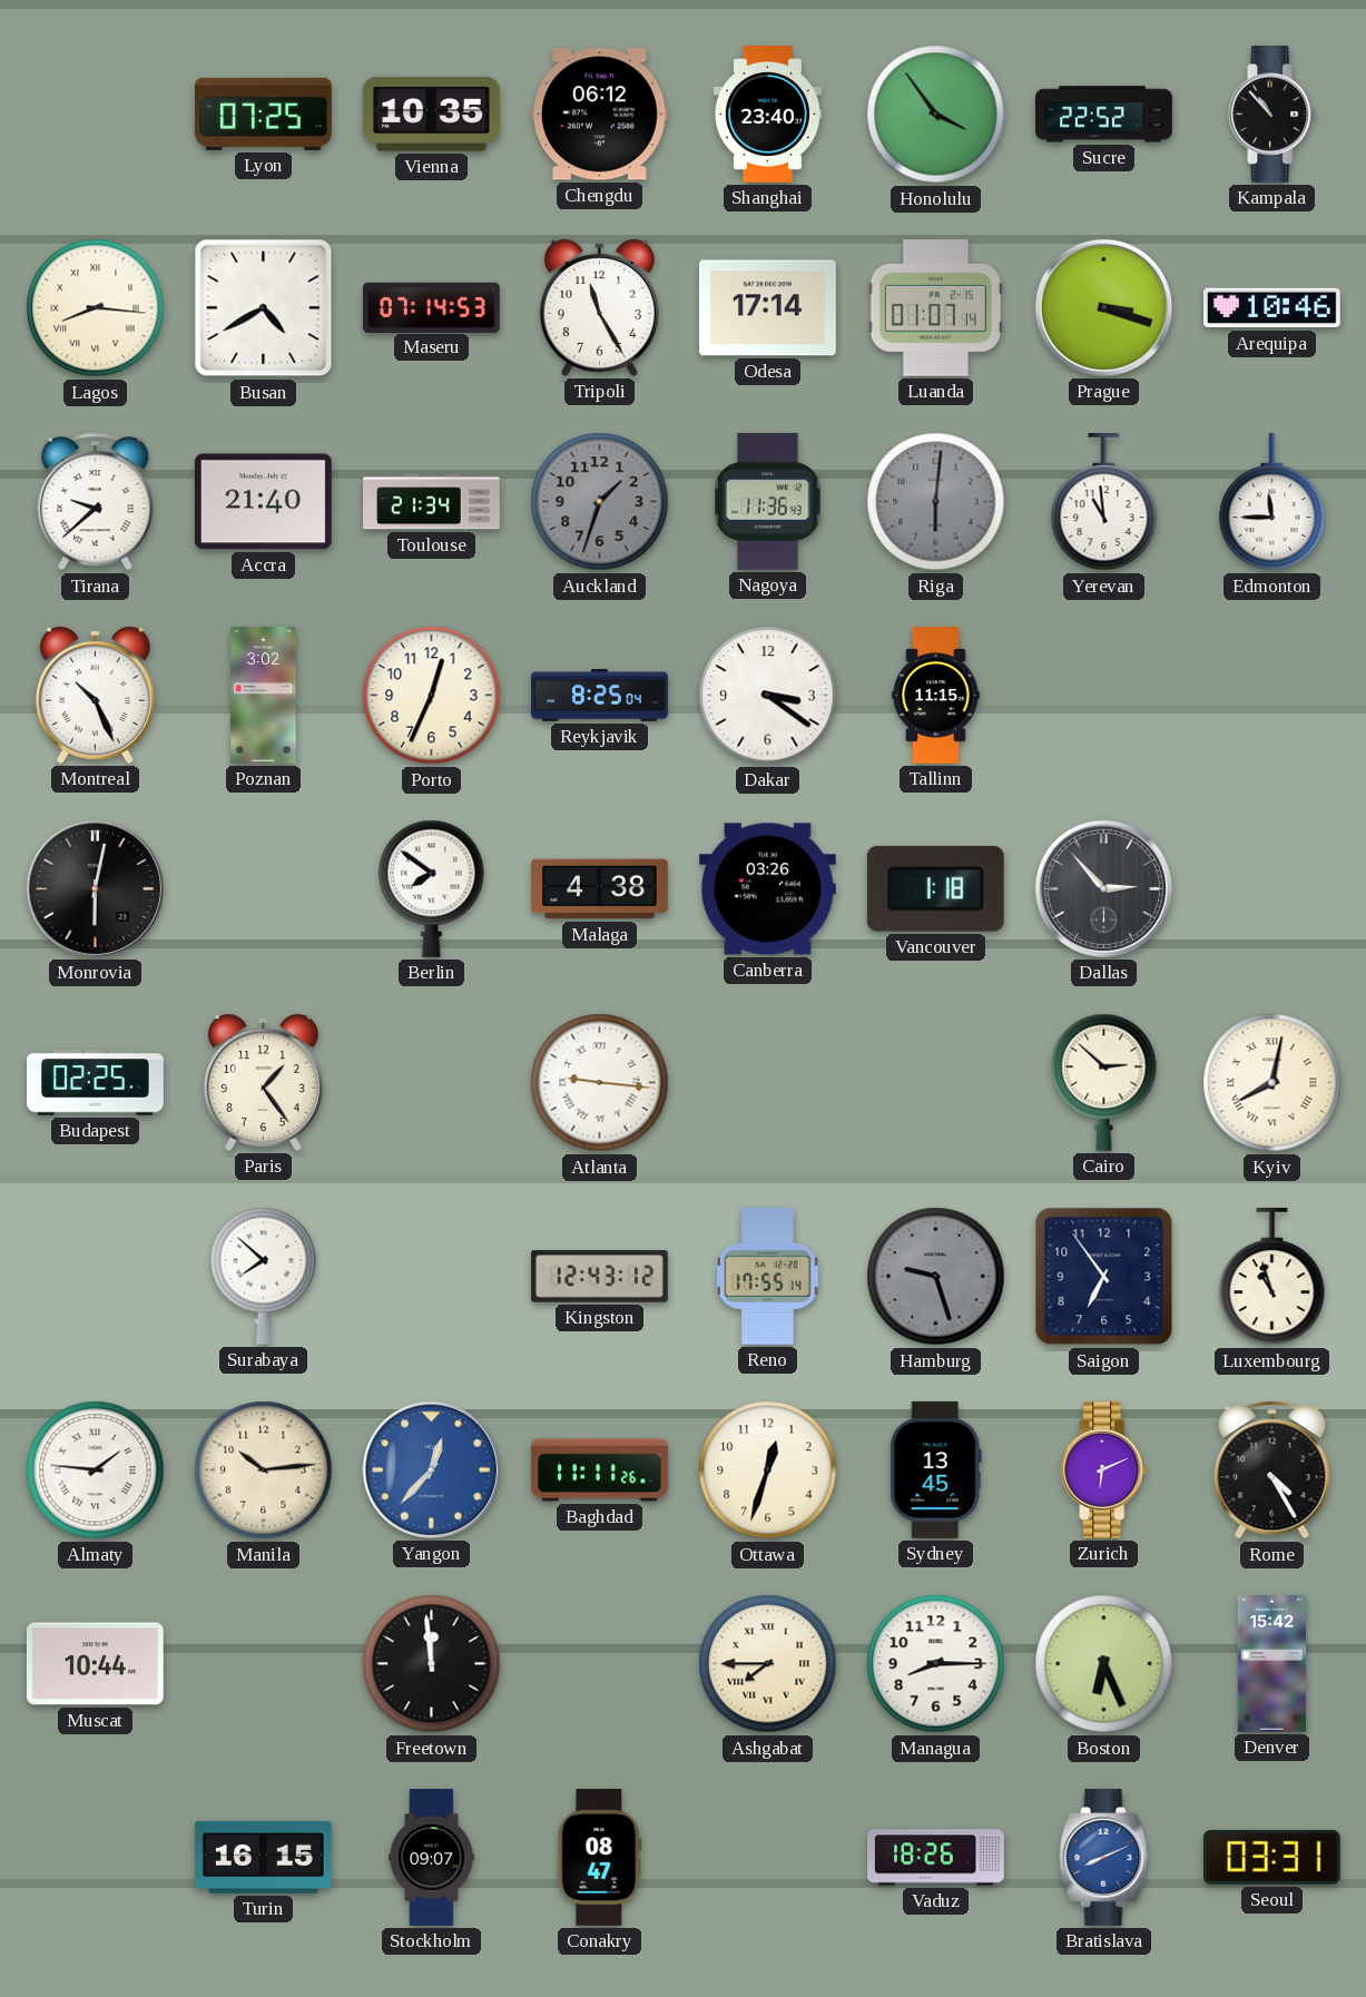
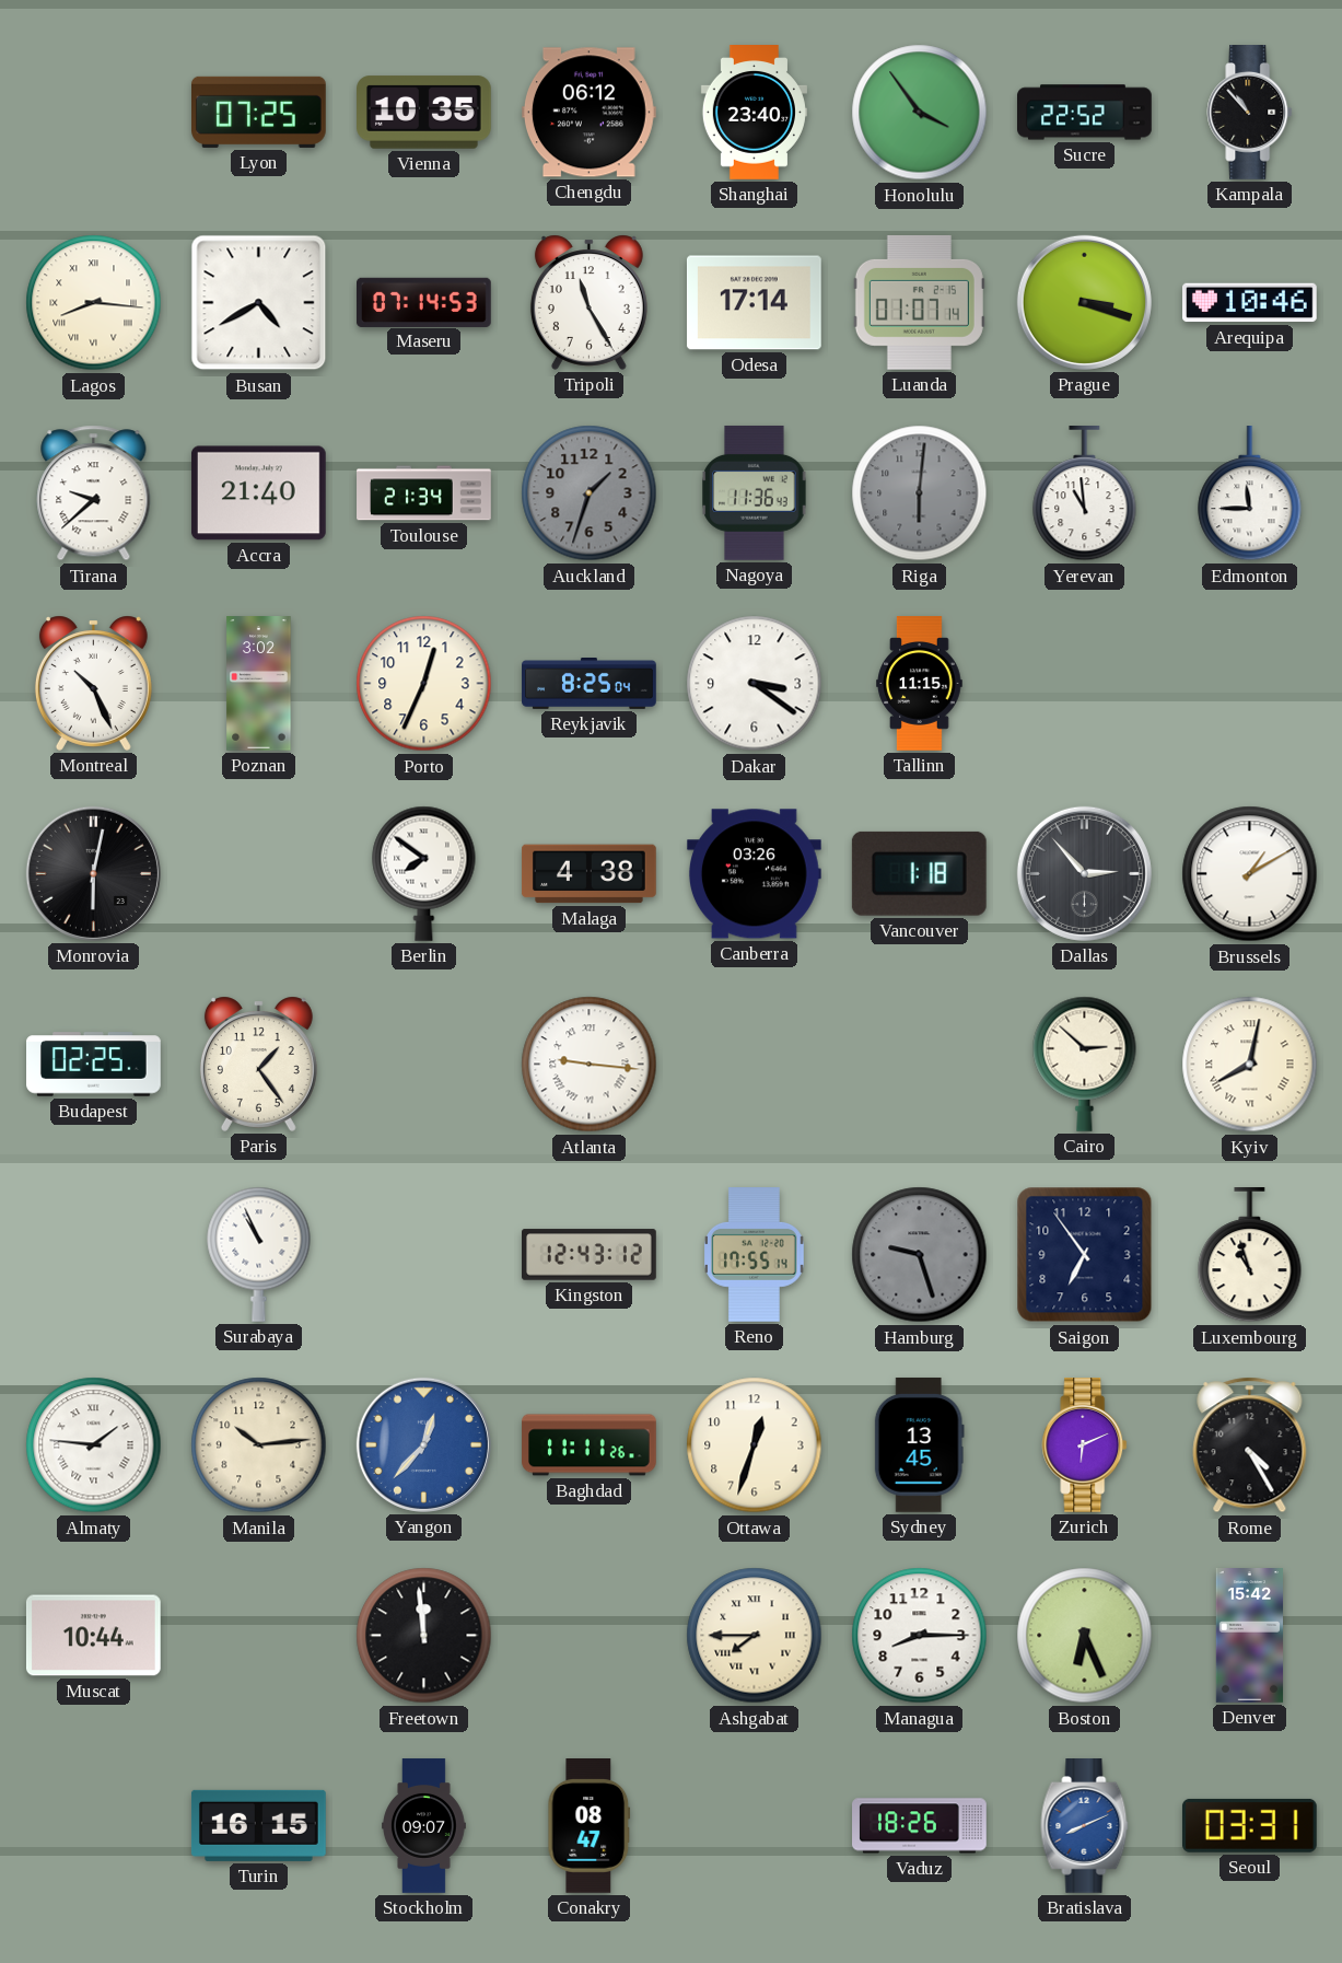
Brussels: none -> 1:10 (1250, 874)
Surabaya: 7:52 -> 10:56 (259, 1254)
